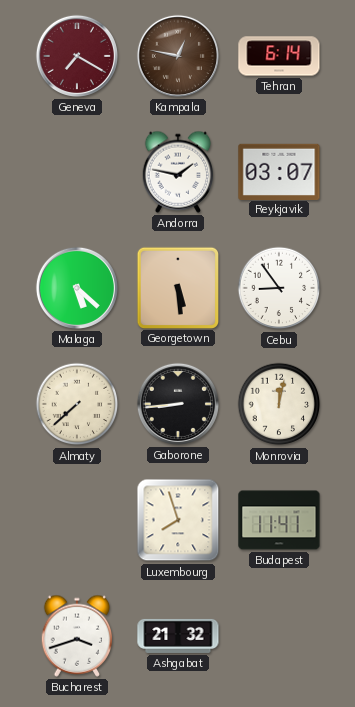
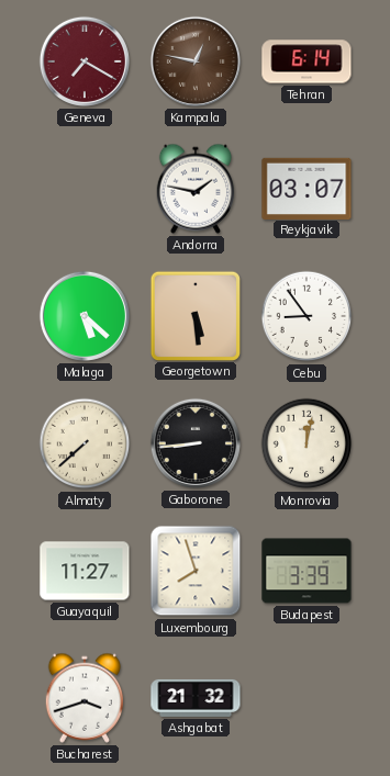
Guayaquil: none -> 11:27 (85, 571)
Budapest: 11:41 -> 3:39 (307, 571)
